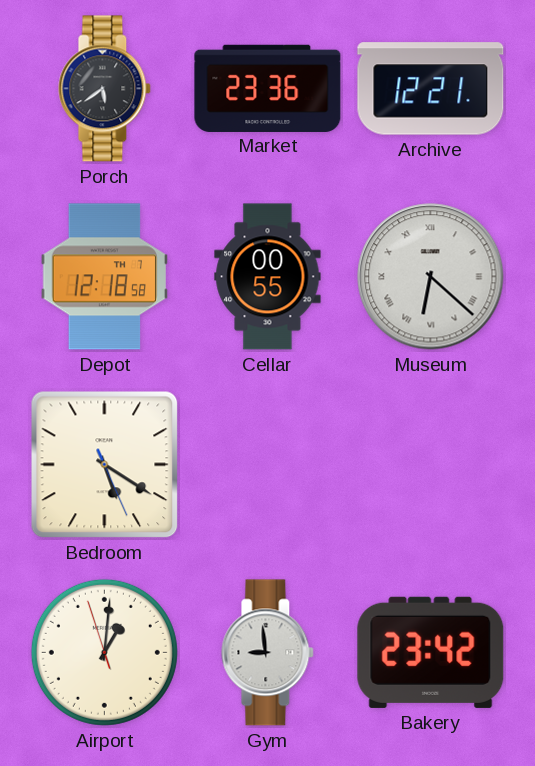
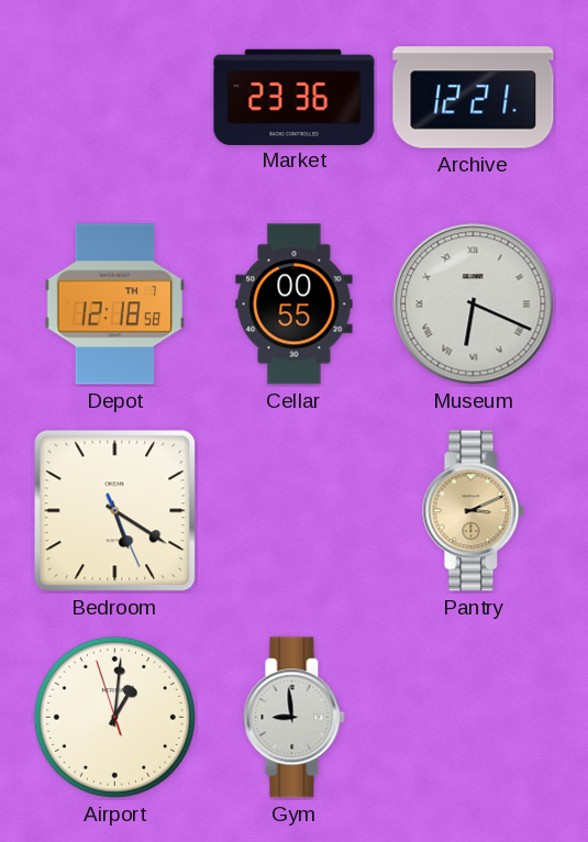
Porch: 5:39 -> none (105, 89)
Museum: 6:22 -> 6:19 (474, 304)
Pantry: none -> 3:11 (474, 511)
Bakery: 23:42 -> none (431, 652)
